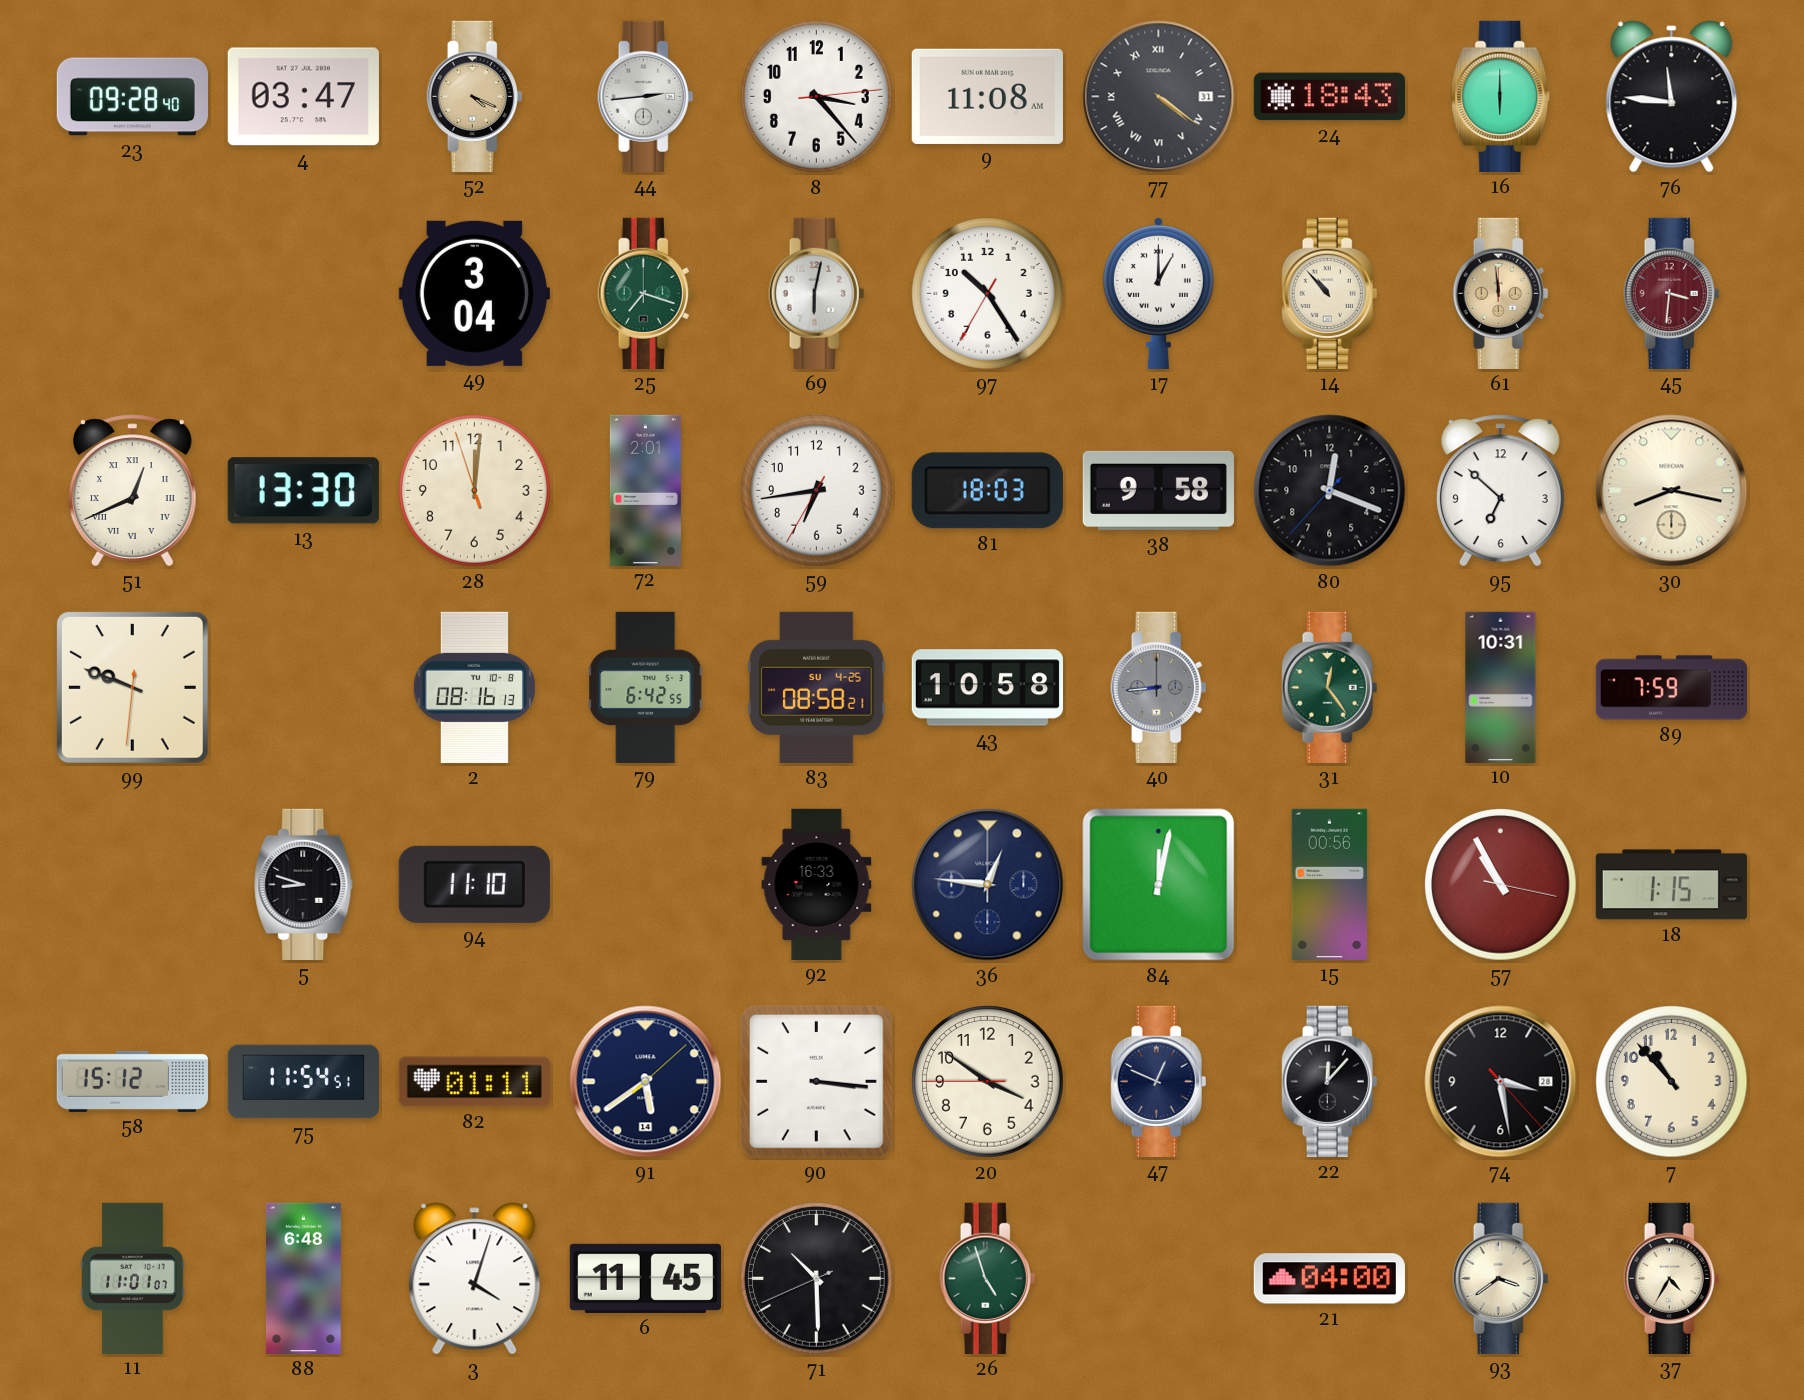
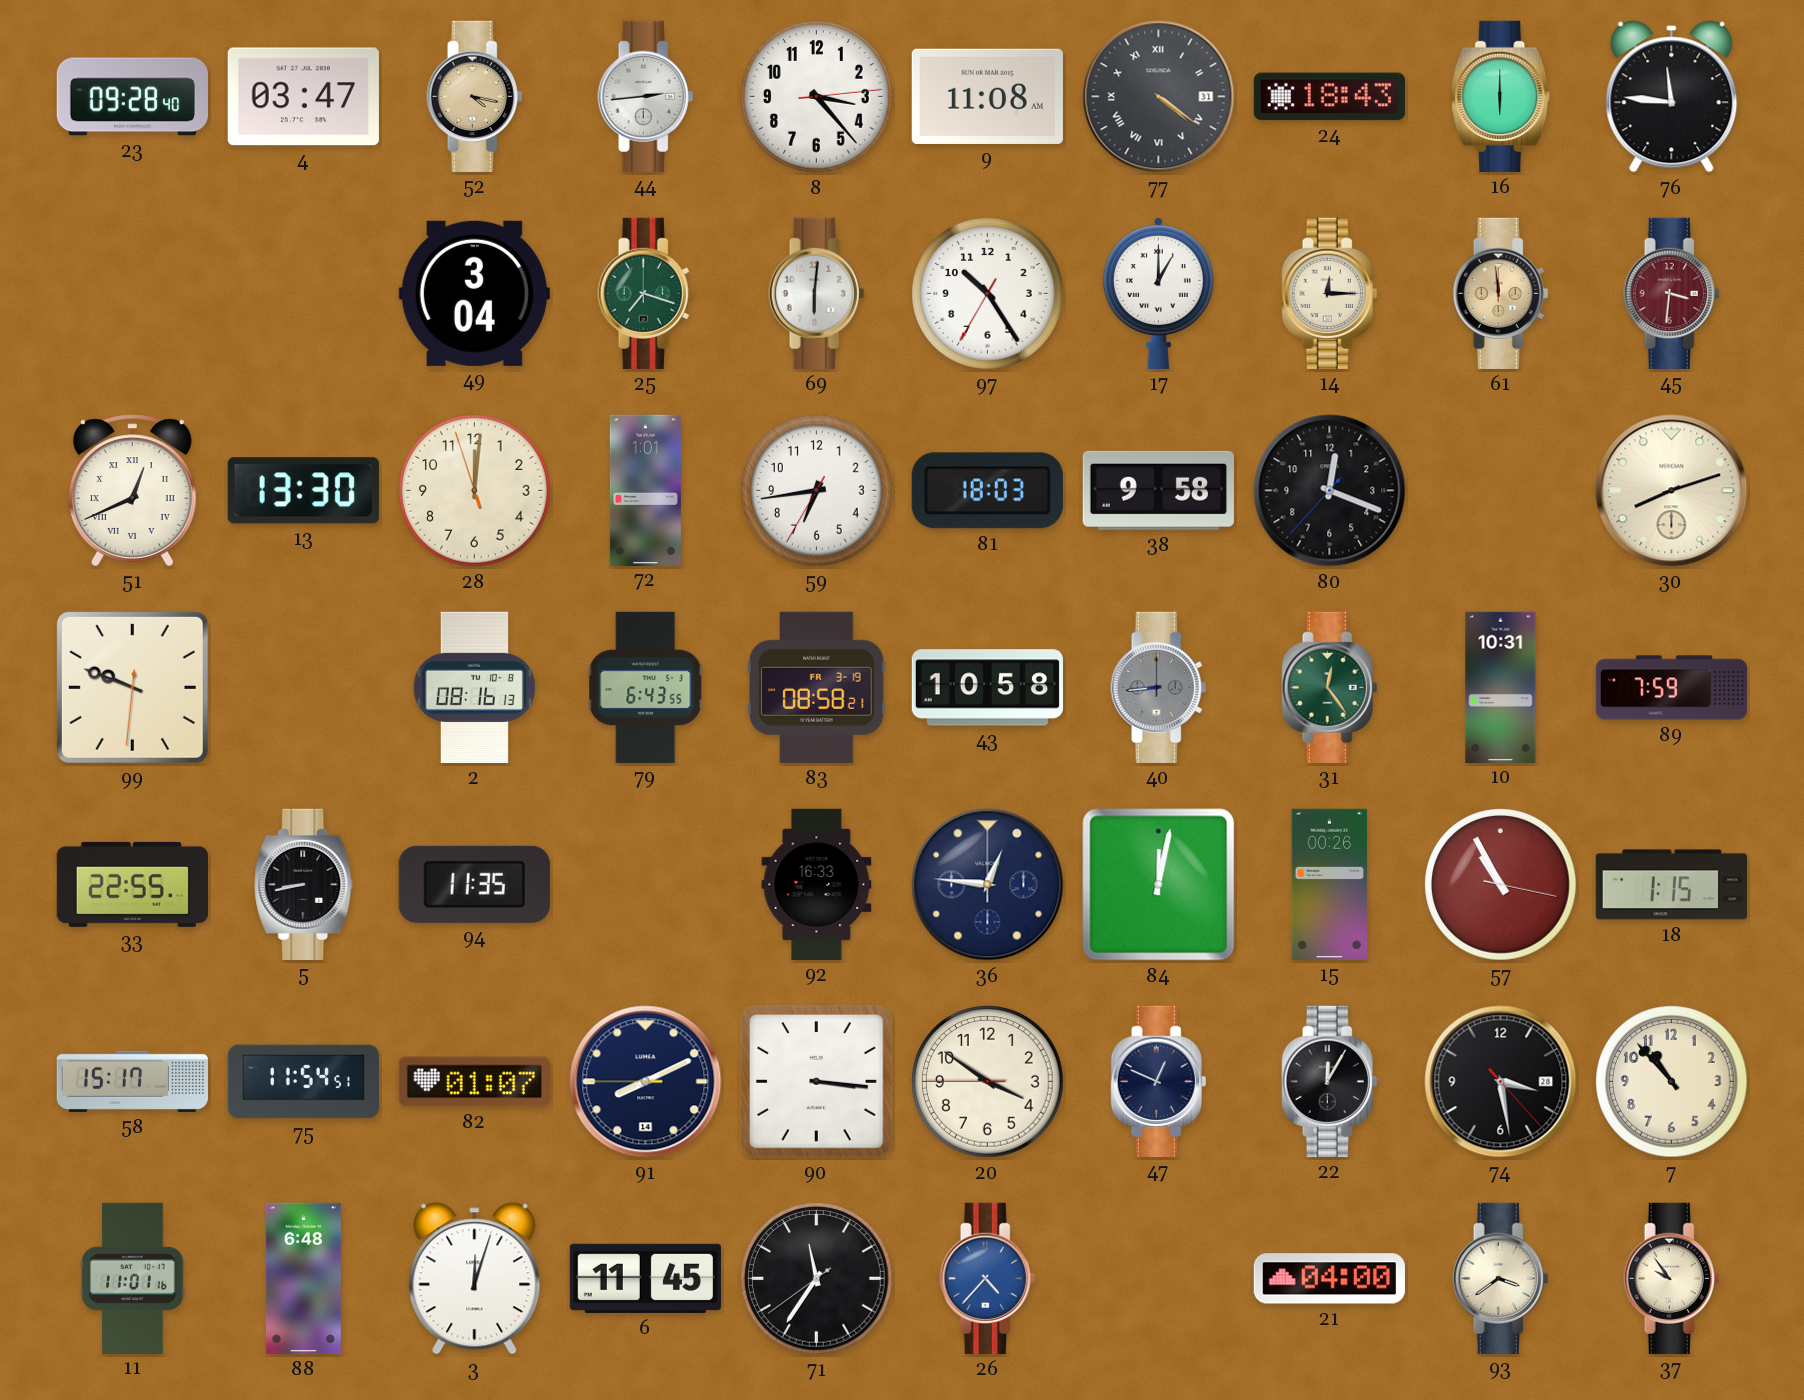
52: 4:19 -> 4:17 (475, 96)
69: 6:02 -> 6:01 (817, 293)
14: 10:53 -> 12:15 (1330, 293)
72: 2:01 -> 1:01 (645, 490)
95: 6:52 -> none (1500, 491)
30: 8:17 -> 8:12 (1672, 491)
79: 6:42 -> 6:43 (646, 687)
83 date: SU 4-25 -> FR 3-19 (817, 687)
33: none -> 22:55 (132, 884)
5: 8:48 -> 8:43 (304, 884)
94: 11:10 -> 11:35 (474, 884)
15: 00:56 -> 00:26 (1330, 884)
58: 15:12 -> 15:17 (132, 1081)
82: 01:11 -> 01:07 (474, 1082)
91: 5:39 -> 8:10 (646, 1082)
22: 12:07 -> 12:05 (1330, 1081)
11: 11:01:07 -> 11:01:16 (133, 1278)
3: 4:03 -> 12:03 (475, 1279)
71: 10:29 -> 11:35 (817, 1279)
26: 4:57 -> 4:37 (988, 1278)
26 dial: green -> blue (988, 1278)
37: 4:35 -> 9:54 (1672, 1278)
